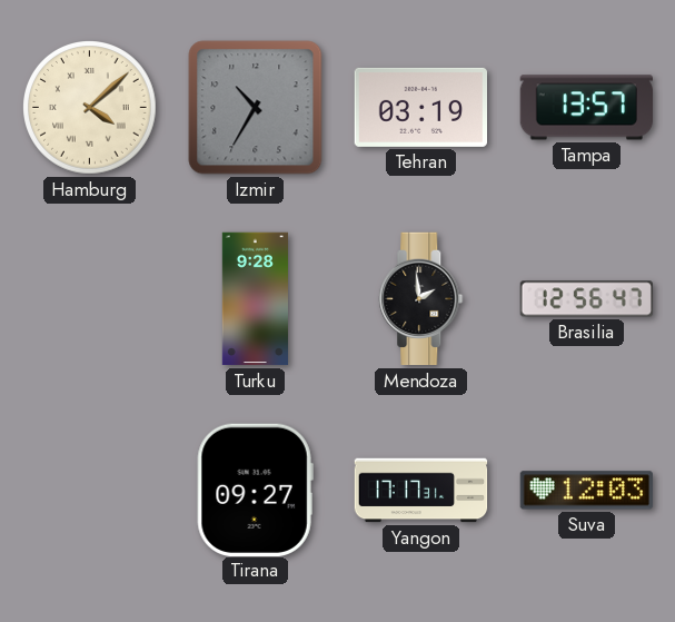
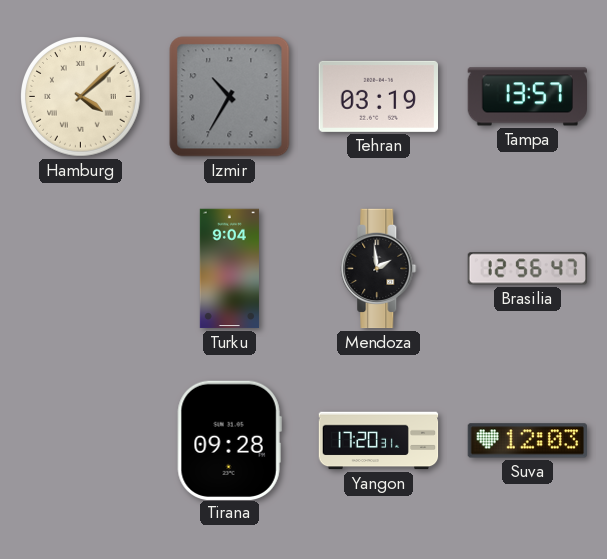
Turku: 9:28 -> 9:04 (229, 269)
Tirana: 09:27 -> 09:28 (229, 440)
Yangon: 17:17 -> 17:20 (379, 441)
